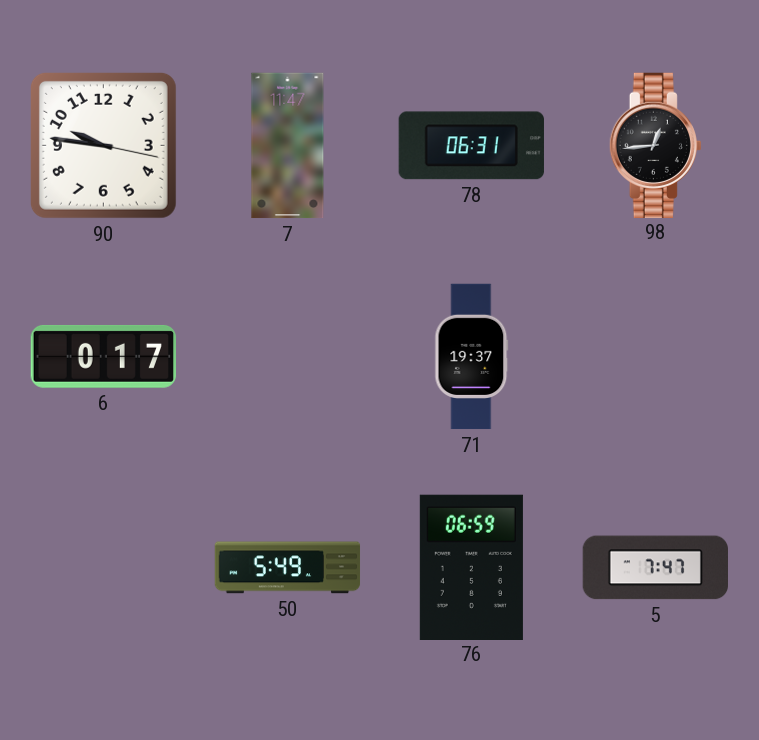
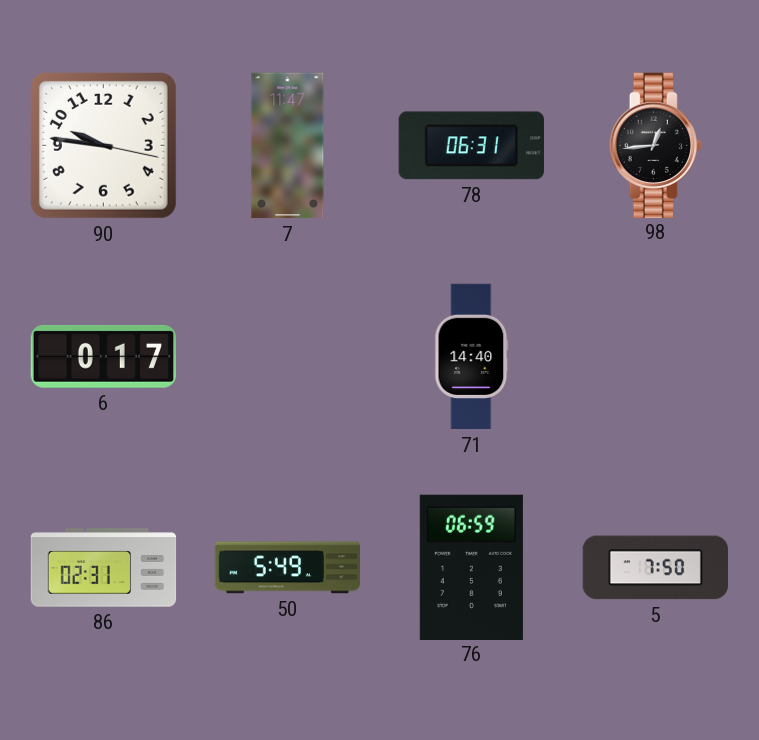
71: 19:37 -> 14:40 (472, 357)
86: none -> 02:31 (104, 568)
5: 7:47 -> 7:50 (655, 568)
